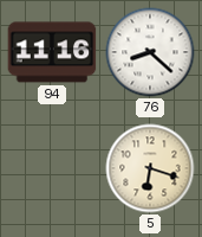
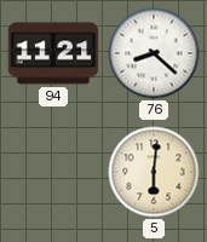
94: 11:16 -> 11:21 (53, 53)
5: 6:18 -> 6:01 (154, 172)
